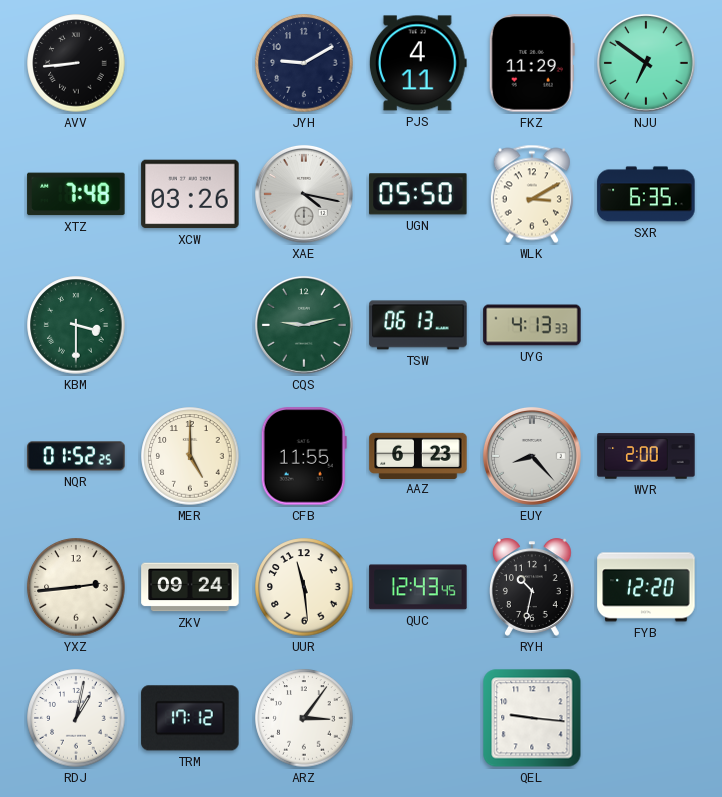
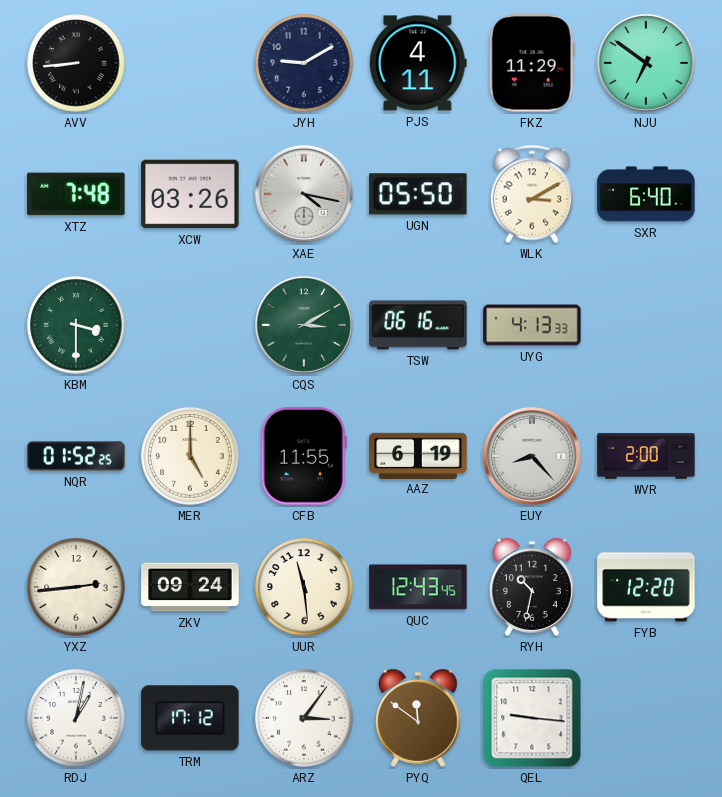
SXR: 6:35 -> 6:40 (646, 194)
CQS: 9:13 -> 3:10 (304, 325)
TSW: 06:13 -> 06:16 (418, 325)
AAZ: 6:23 -> 6:19 (418, 455)
PYQ: none -> 11:51 (418, 718)
